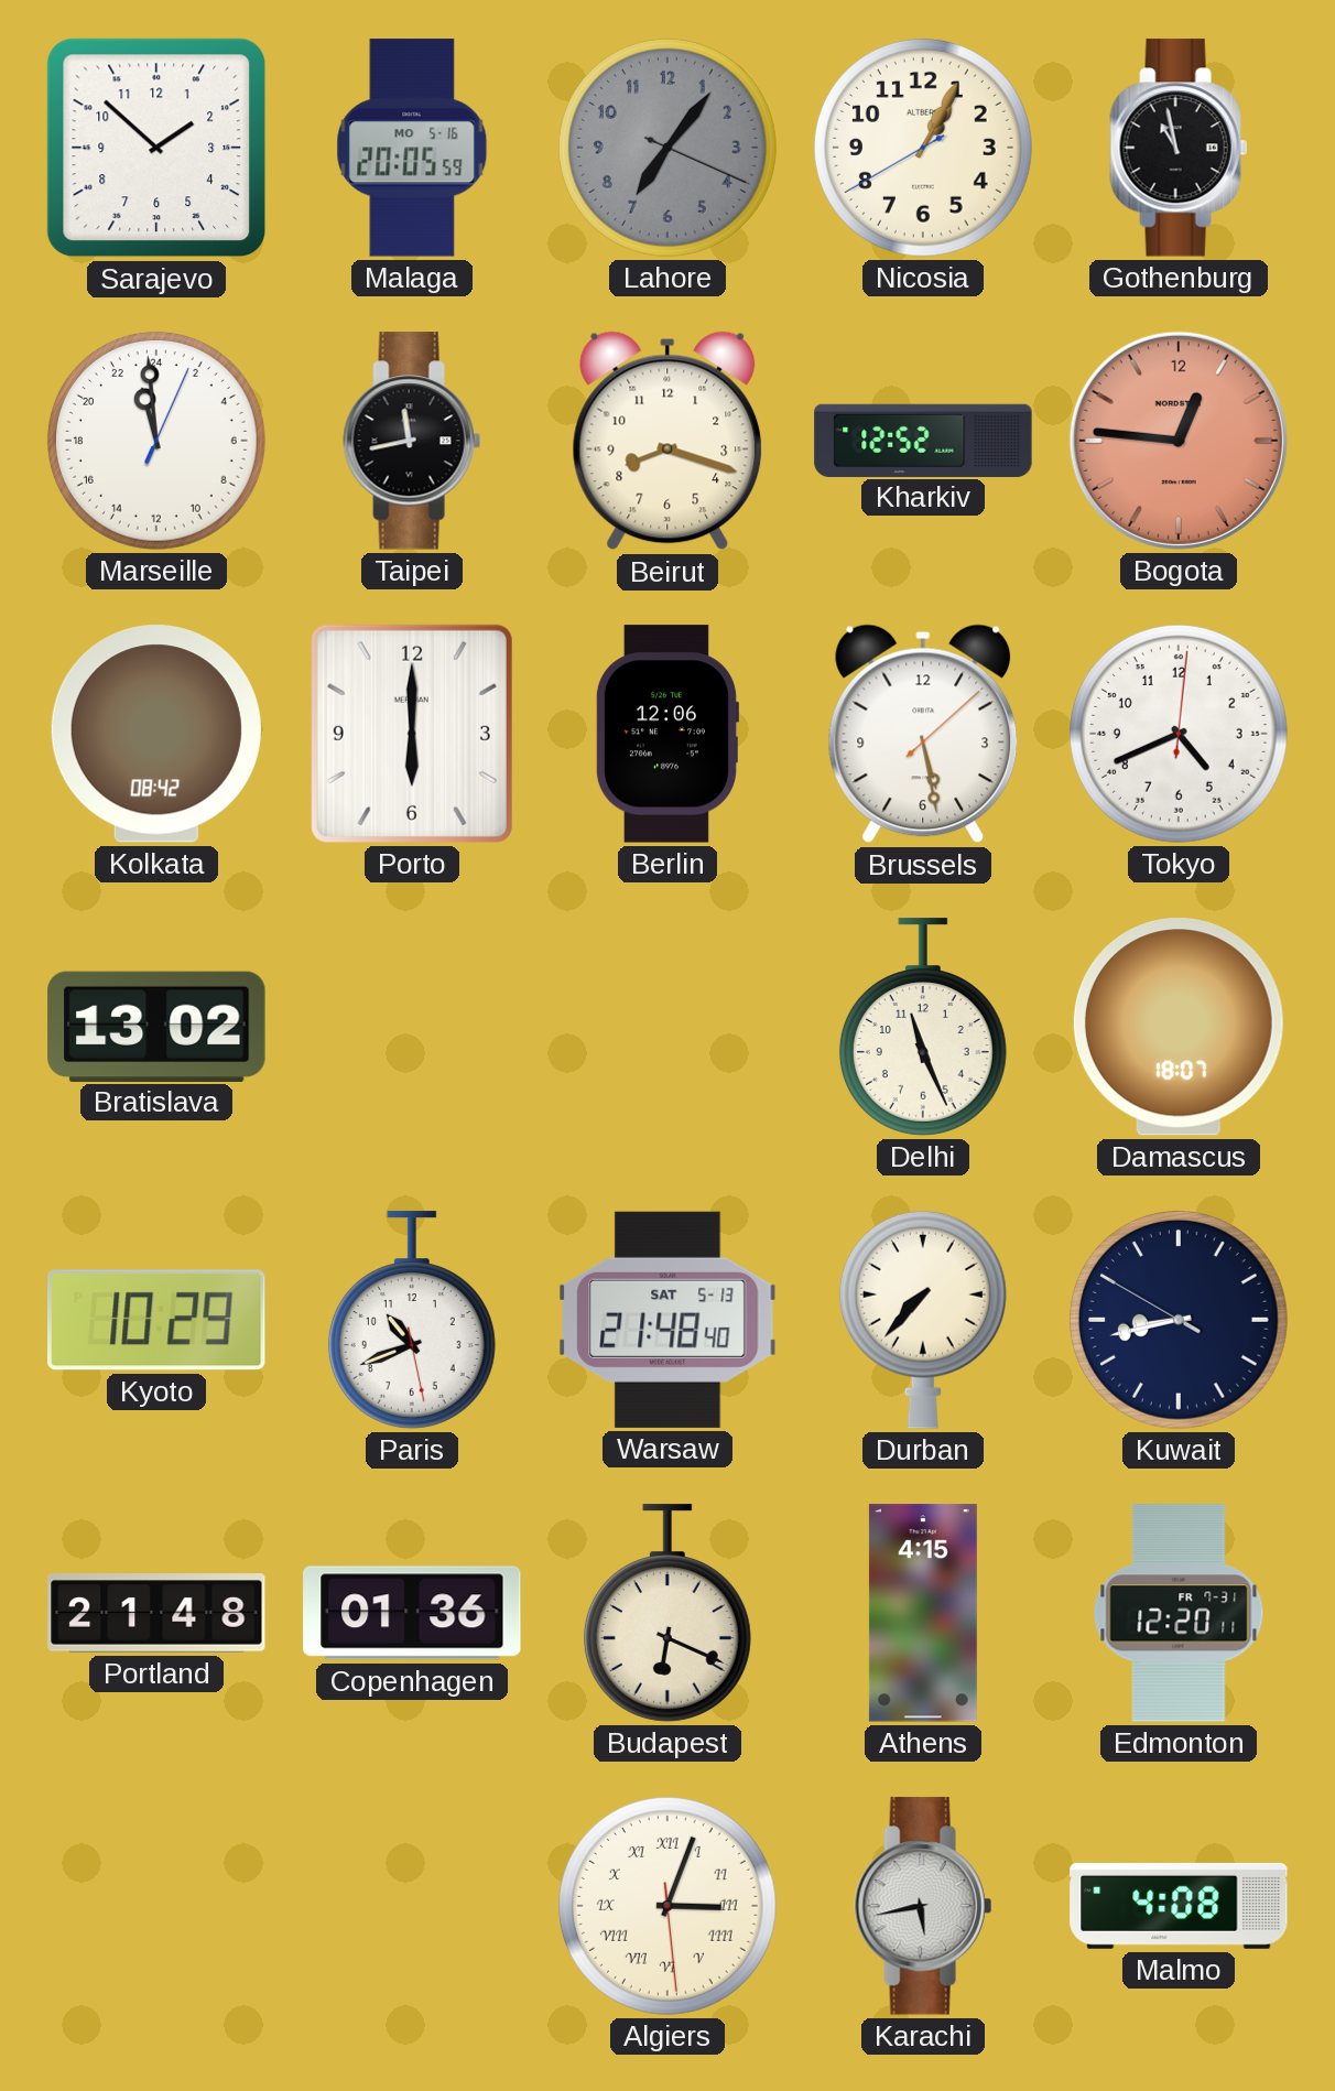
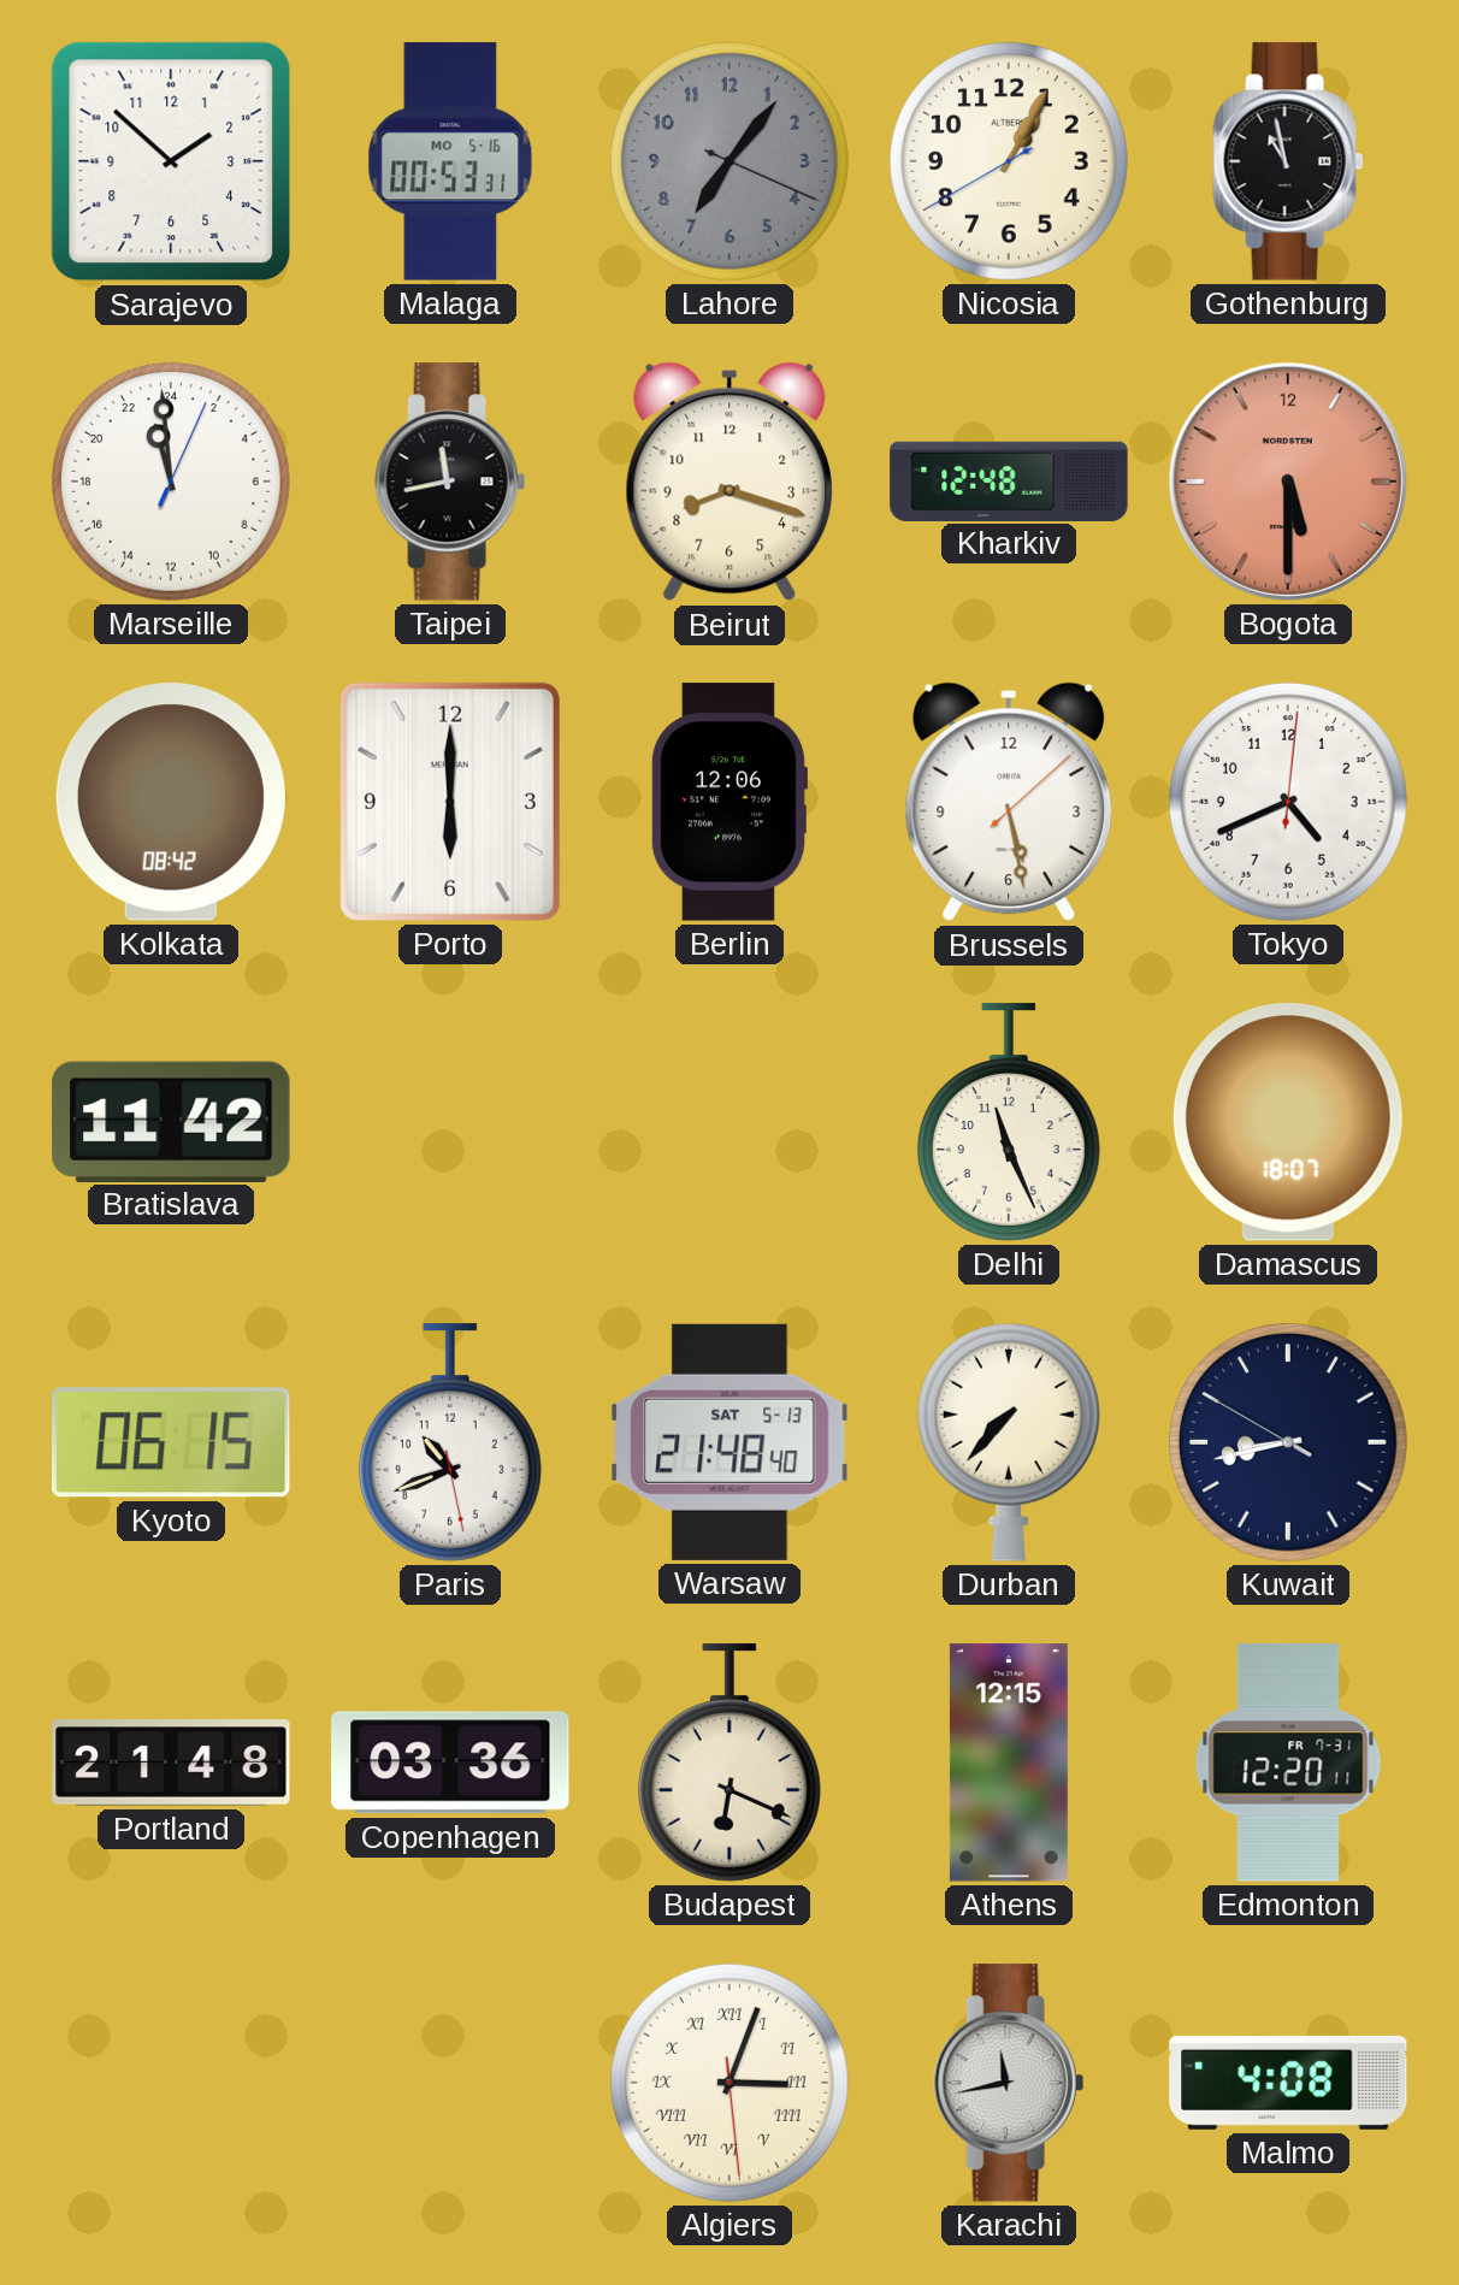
Malaga: 20:05 -> 00:53 (450, 161)
Kharkiv: 12:52 -> 12:48 (1009, 480)
Bogota: 12:46 -> 5:30 (1288, 482)
Bratislava: 13:02 -> 11:42 (171, 1121)
Kyoto: 10:29 -> 06:15 (172, 1442)
Copenhagen: 01:36 -> 03:36 (450, 1763)
Athens: 4:15 -> 12:15 (1009, 1763)
Karachi: 5:43 -> 11:43 (1009, 2083)
